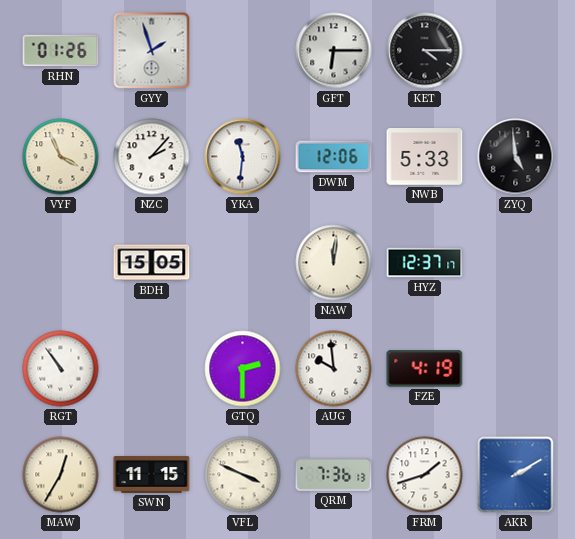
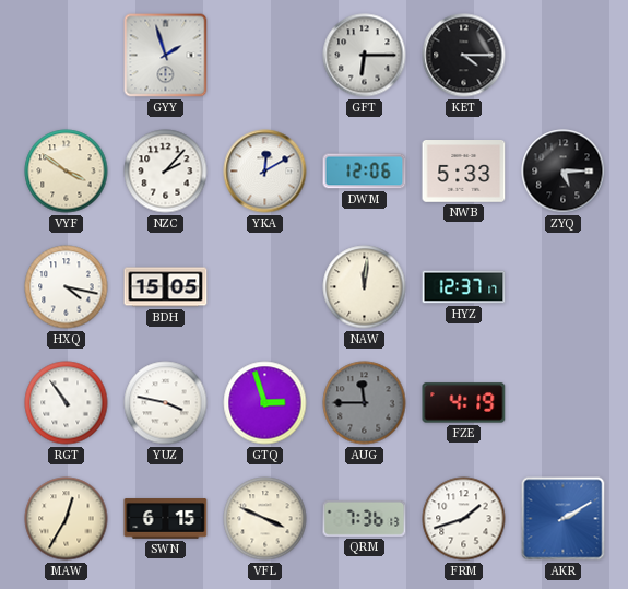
RHN: 01:26 -> none (61, 51)
VYF: 3:56 -> 3:51 (67, 172)
YKA: 11:31 -> 12:10 (265, 172)
ZYQ: 4:59 -> 5:15 (564, 172)
HXQ: none -> 4:17 (67, 287)
YUZ: none -> 3:47 (166, 403)
GTQ: 2:30 -> 2:57 (265, 403)
AUG: 9:59 -> 11:45 (365, 403)
AUG dial: white -> grey (365, 403)
SWN: 11:15 -> 6:15 (166, 519)
